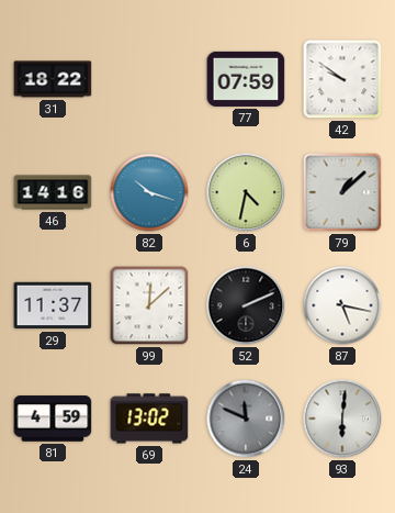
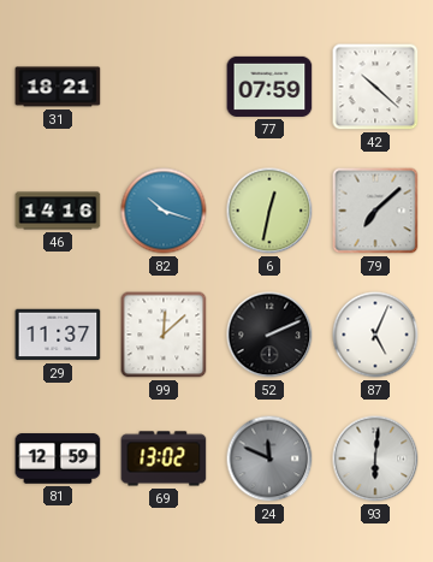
31: 18:22 -> 18:21 (58, 87)
42: 9:51 -> 10:22 (375, 87)
6: 4:32 -> 12:32 (269, 211)
79: 1:08 -> 7:08 (375, 211)
87: 5:17 -> 5:04 (375, 335)
81: 4:59 -> 12:59 (58, 459)
